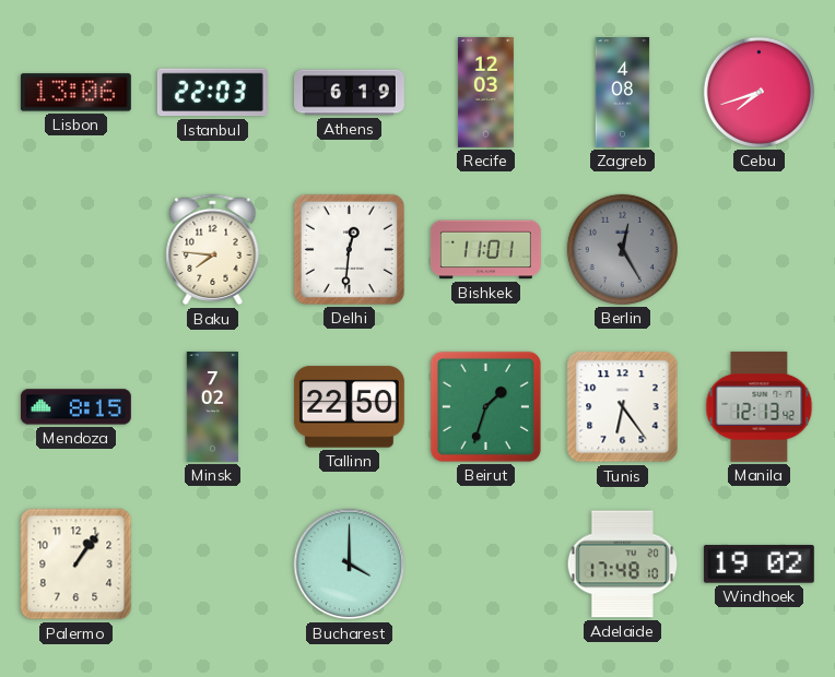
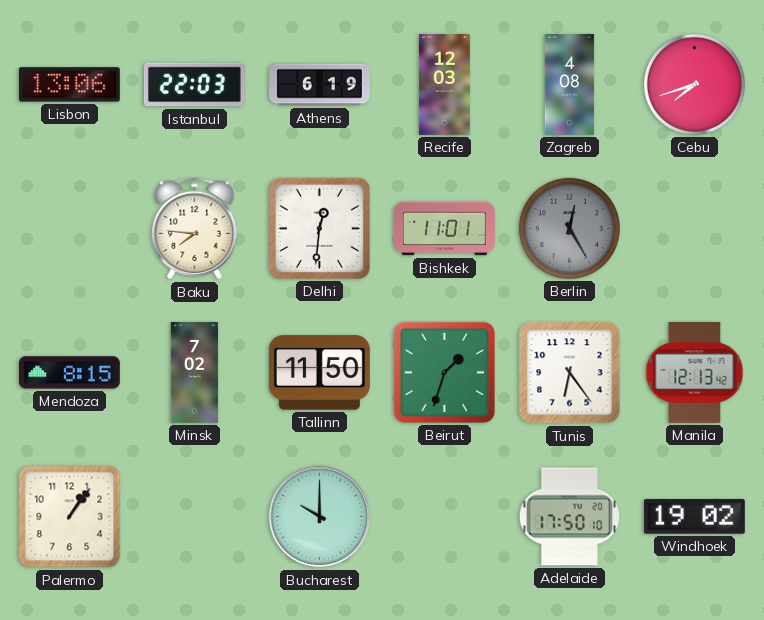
Tallinn: 22:50 -> 11:50 (319, 373)
Bucharest: 4:00 -> 10:00 (320, 517)
Adelaide: 17:48 -> 17:50 (569, 517)
